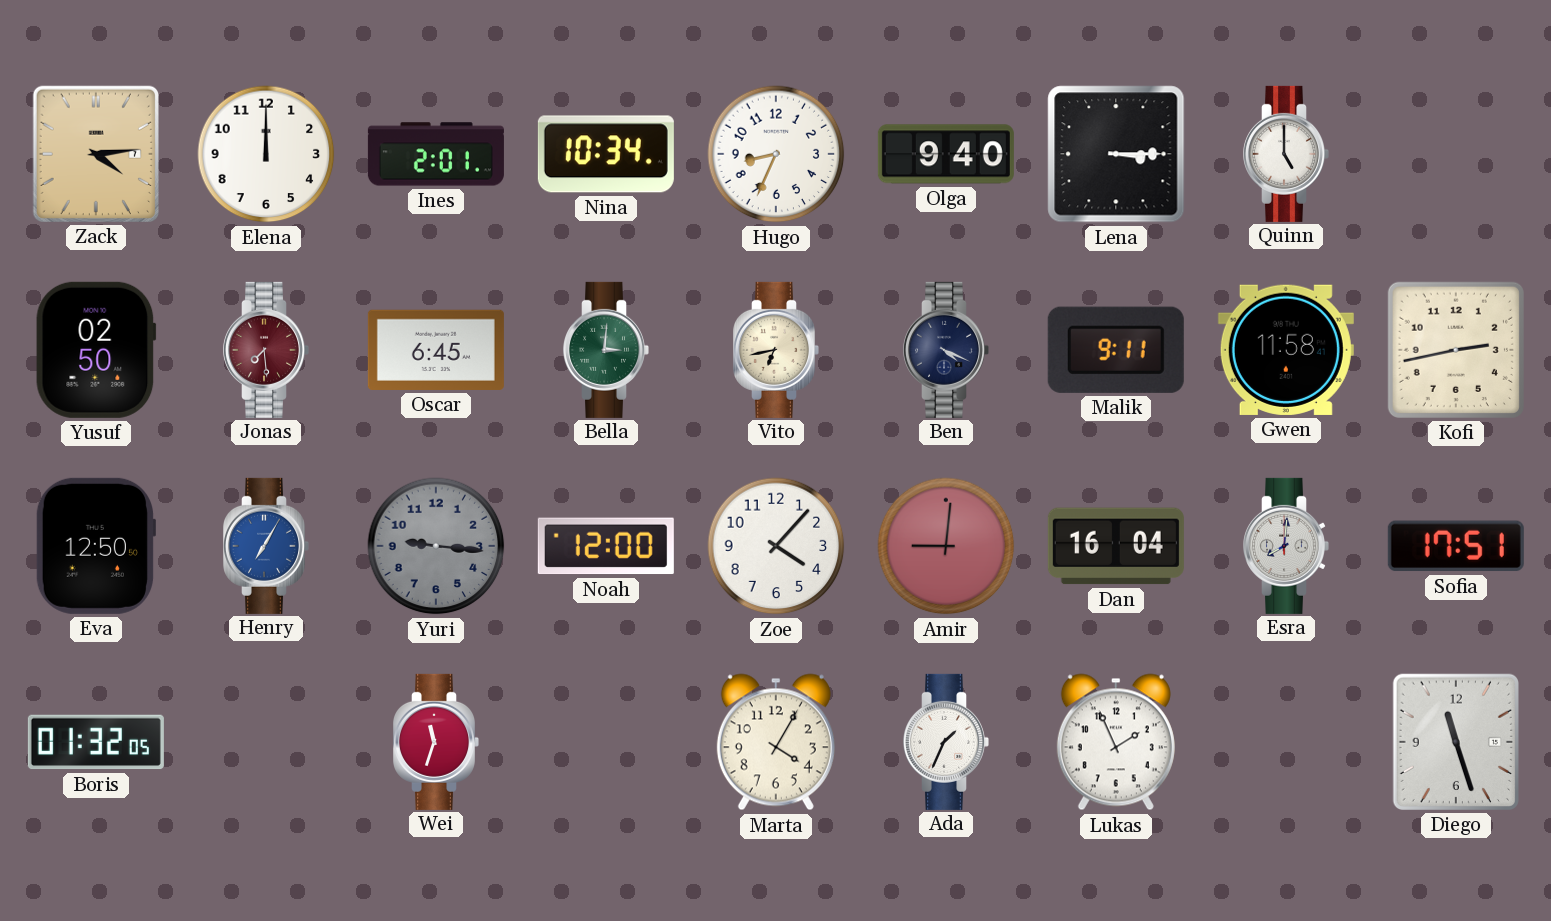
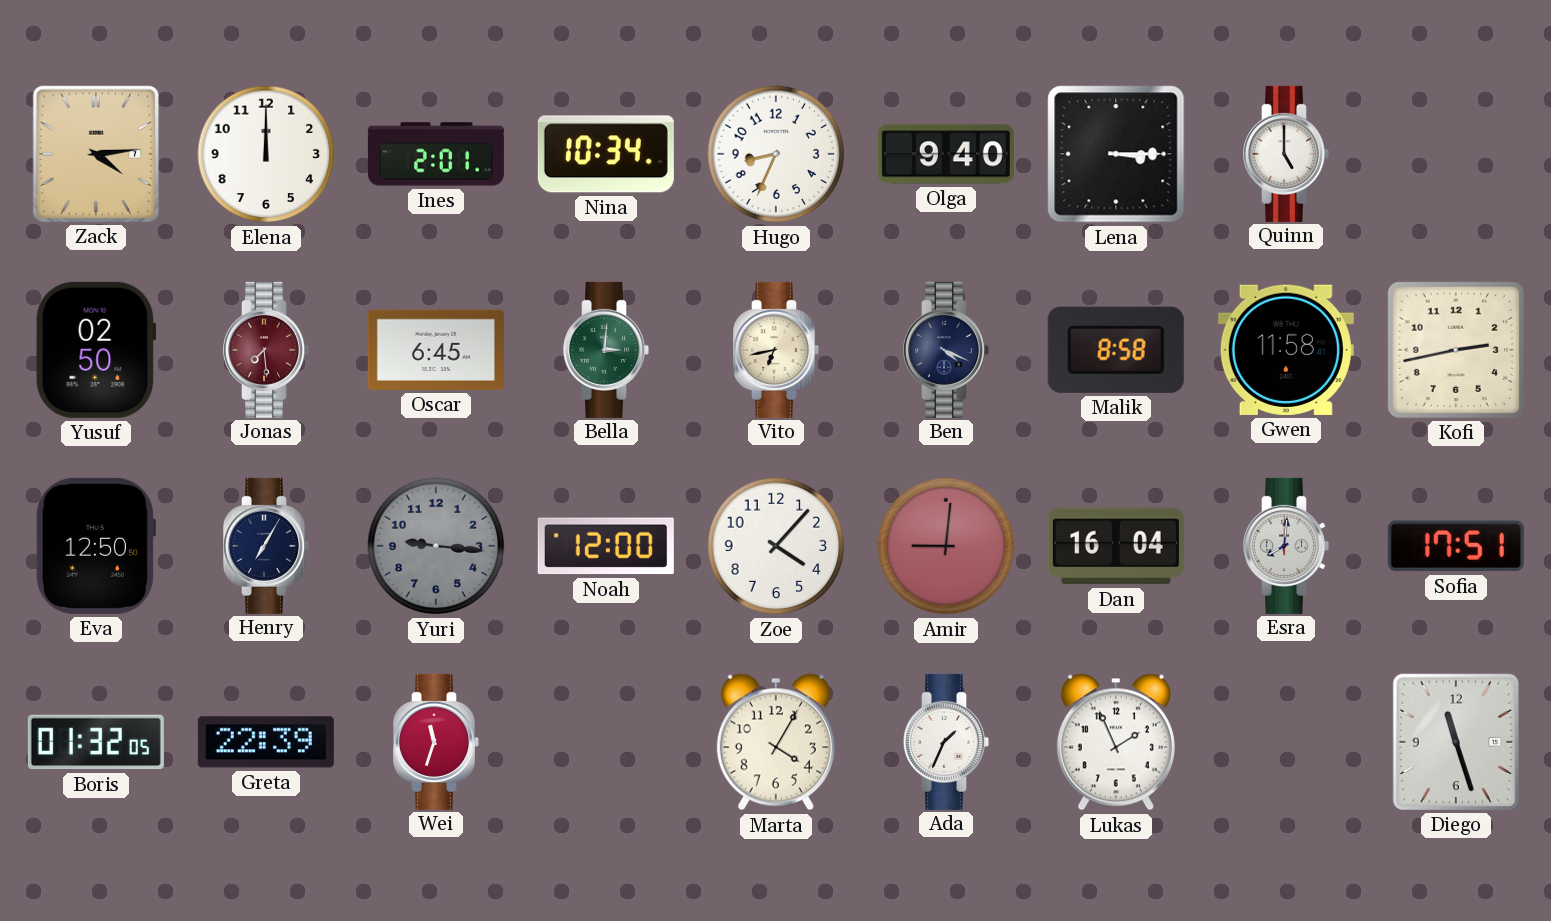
Malik: 9:11 -> 8:58 (1116, 350)
Henry dial: blue -> navy (266, 546)
Greta: none -> 22:39 (266, 742)
